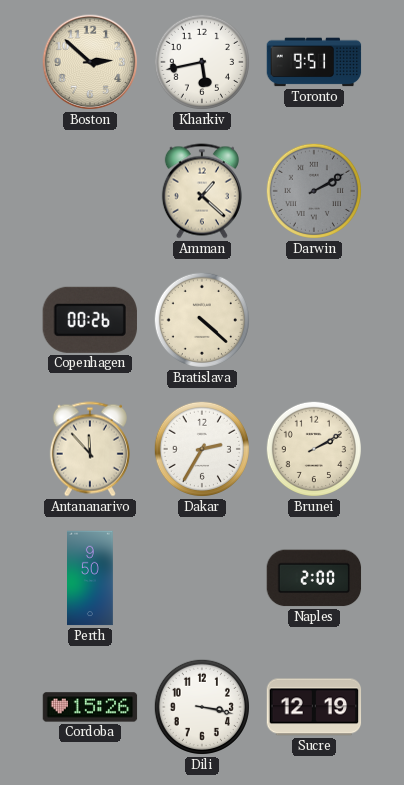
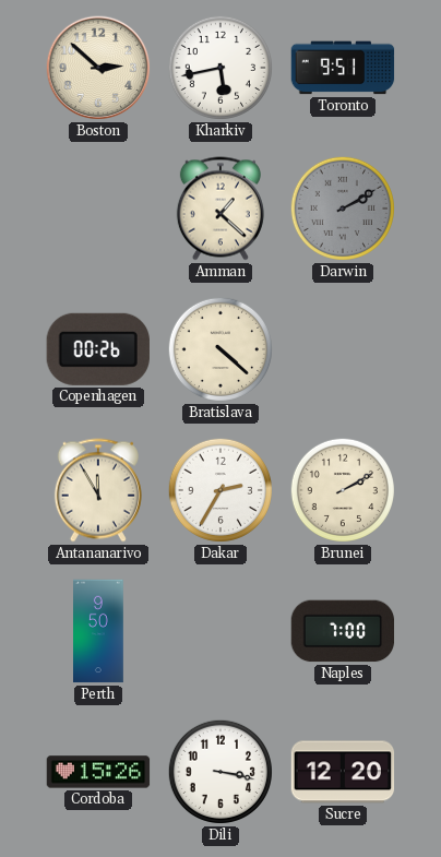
Antananarivo: 11:53 -> 11:55 (98, 490)
Naples: 2:00 -> 7:00 (343, 631)
Sucre: 12:19 -> 12:20 (343, 772)
